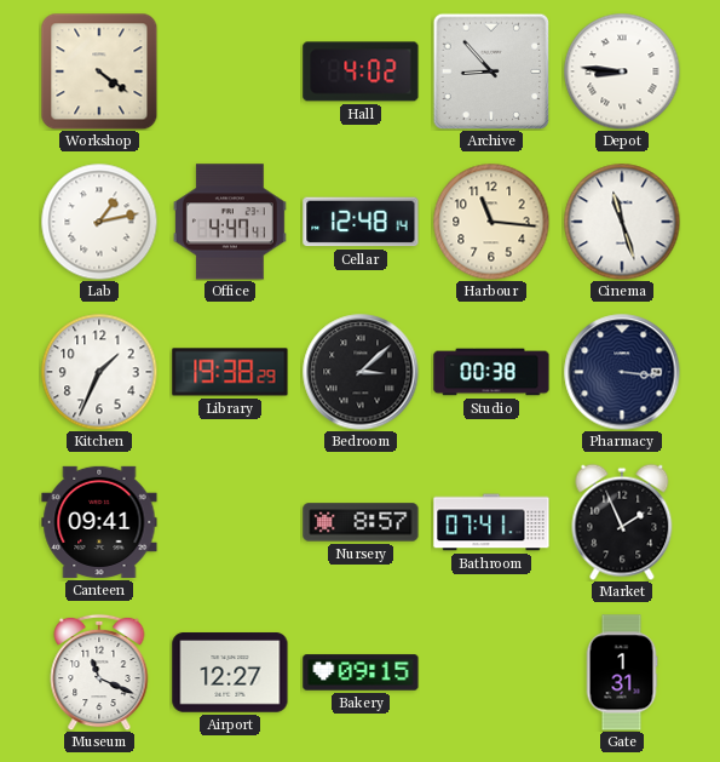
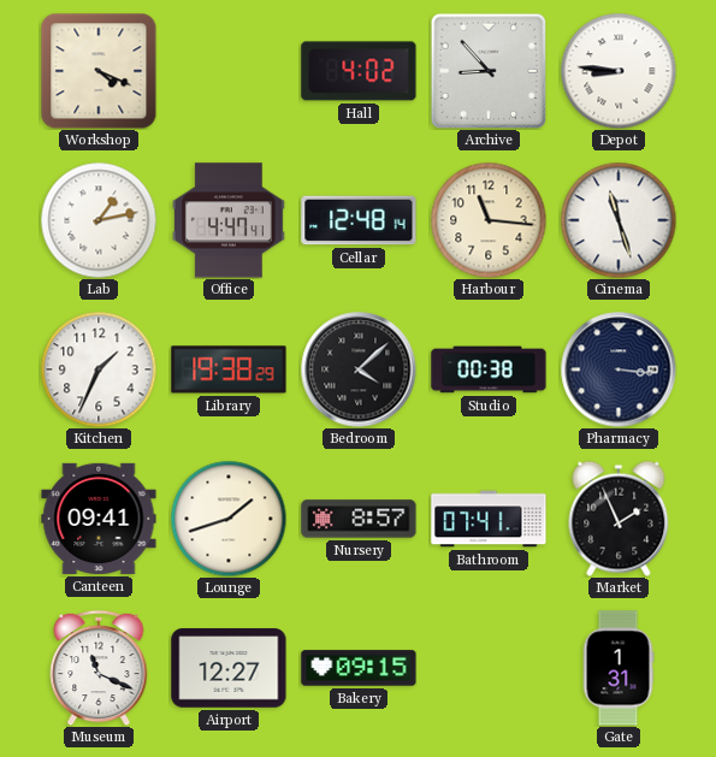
Workshop: 4:21 -> 4:19 (99, 71)
Bedroom: 3:08 -> 4:08 (359, 369)
Lounge: none -> 1:42 (229, 519)
